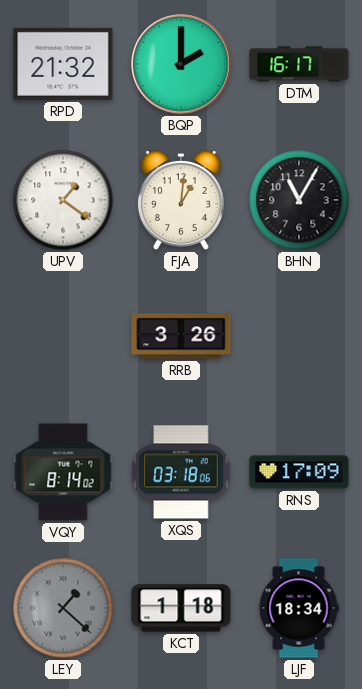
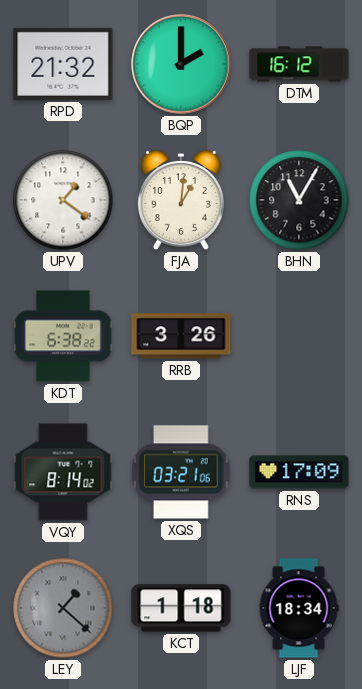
DTM: 16:17 -> 16:12 (299, 64)
KDT: none -> 6:38 (63, 336)
XQS: 03:18 -> 03:21 (181, 472)
